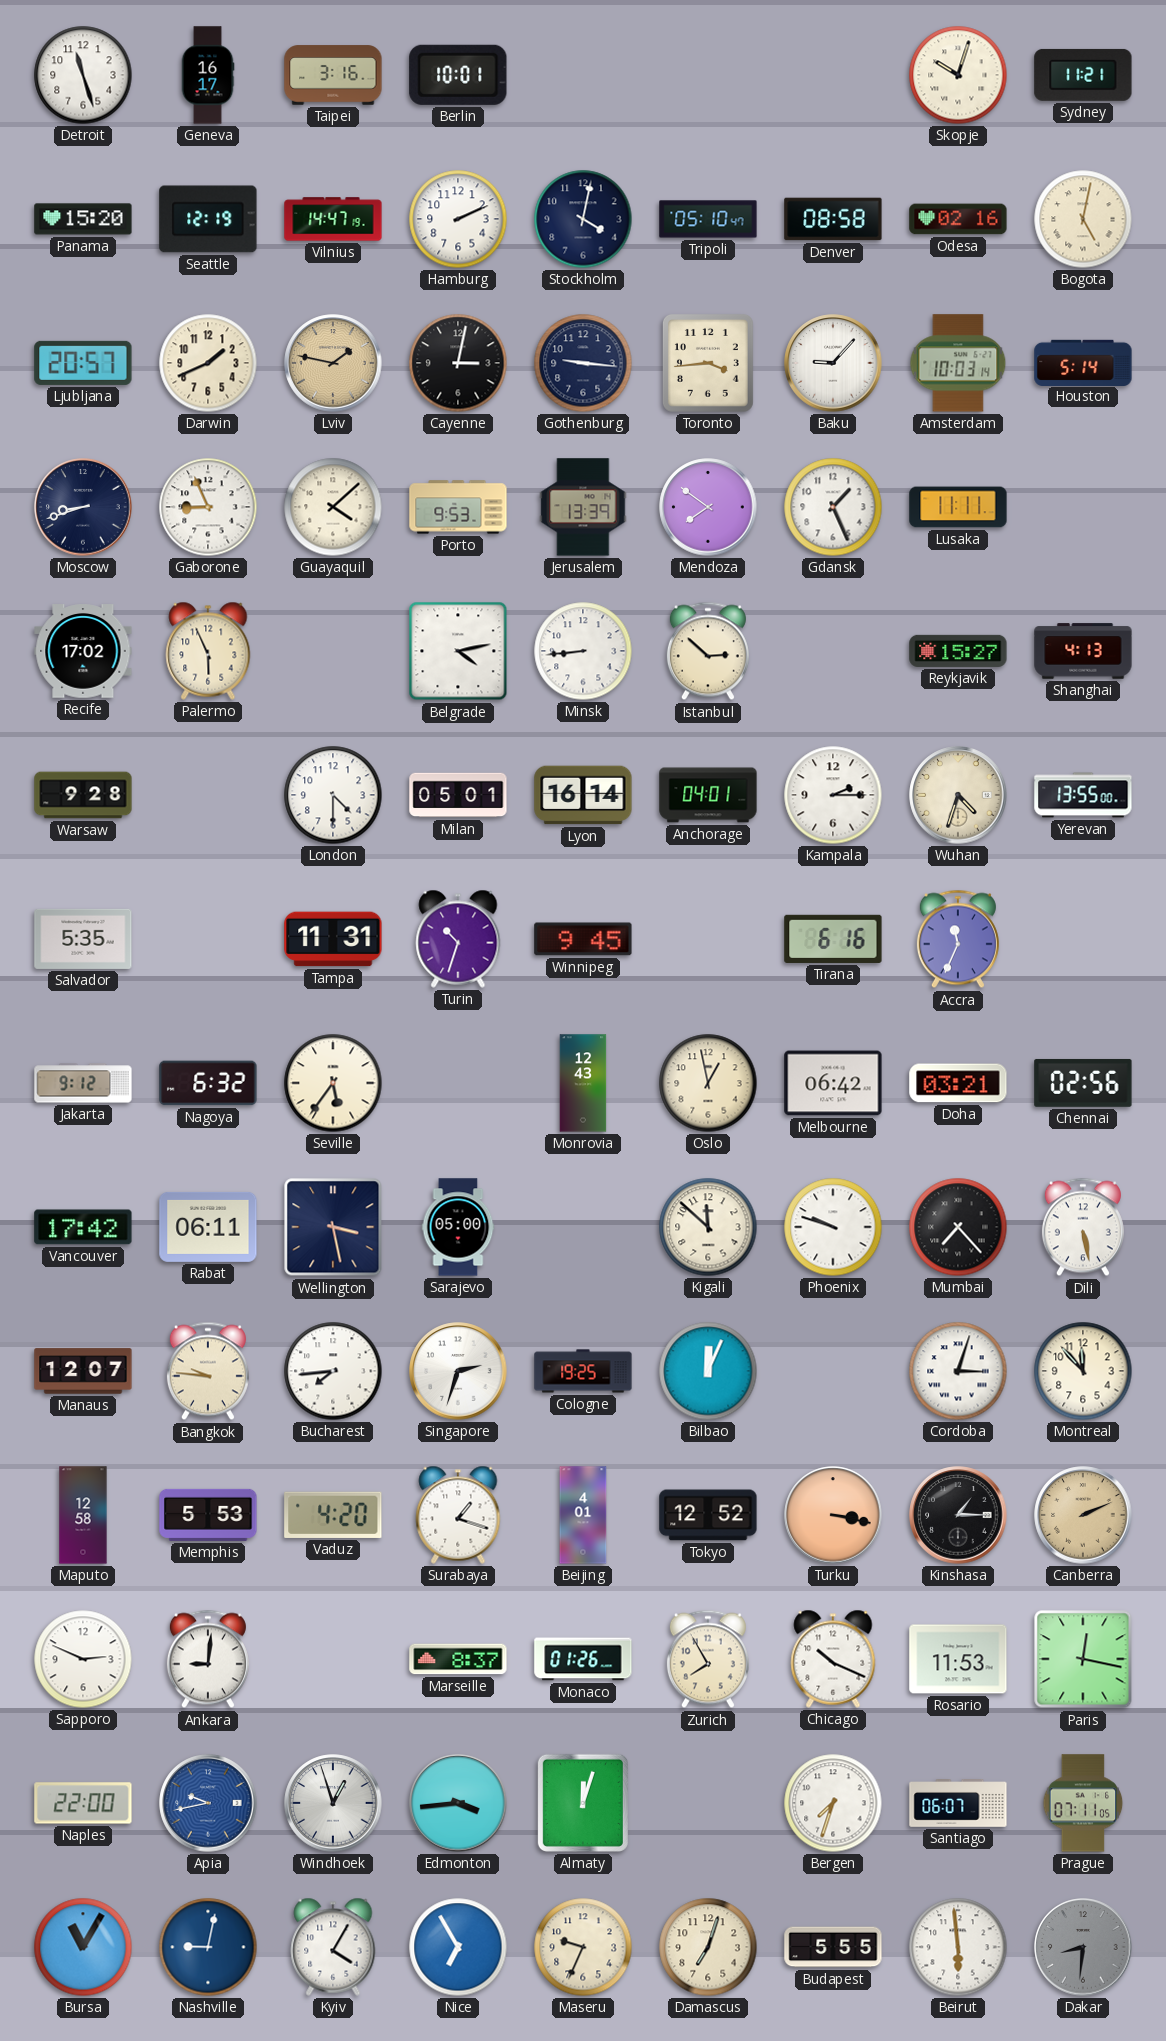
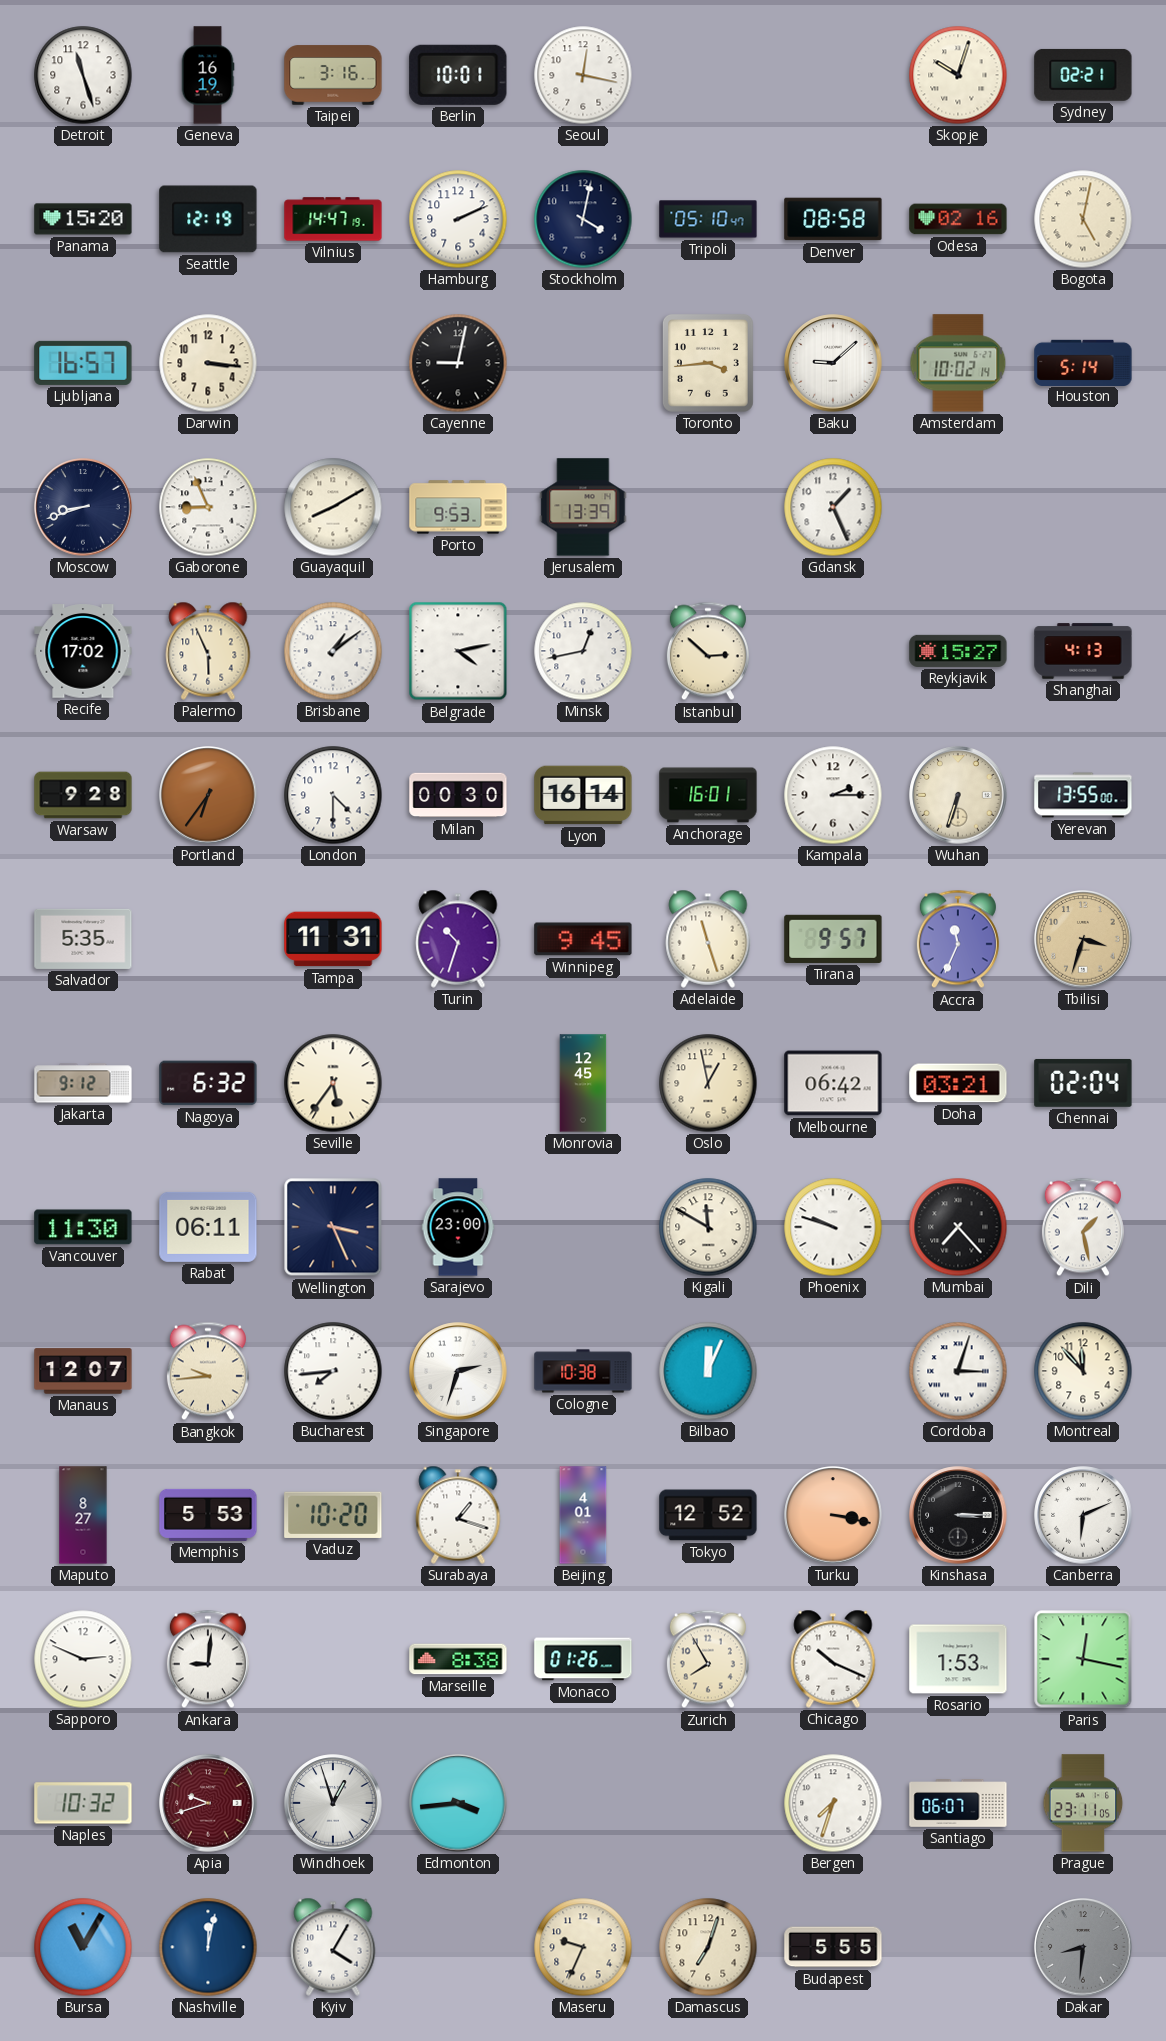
Geneva: 16:17 -> 16:19 (208, 75)
Seoul: none -> 12:17 (583, 75)
Sydney: 11:21 -> 02:21 (1083, 75)
Ljubljana: 20:57 -> 16:57 (83, 363)
Darwin: 1:41 -> 3:16 (208, 363)
Lviv: 1:47 -> none (333, 363)
Cayenne: 3:02 -> 9:02 (458, 363)
Gothenburg: 9:16 -> none (583, 363)
Baku: 9:07 -> 9:08 (833, 363)
Amsterdam: 10:03 -> 10:02 (958, 363)
Guayaquil: 4:08 -> 8:10 (333, 507)
Mendoza: 7:51 -> none (708, 507)
Lusaka: 11:11 -> none (958, 507)
Brisbane: none -> 1:09 (333, 651)
Minsk: 8:44 -> 12:43 (583, 651)
Portland: none -> 6:36 (208, 795)
Milan: 05:01 -> 00:30 (458, 795)
Anchorage: 04:01 -> 16:01 (708, 795)
Wuhan: 4:33 -> 6:33 (958, 795)
Adelaide: none -> 11:27 (708, 939)
Tirana: 6:16 -> 9:57 (833, 939)
Tbilisi: none -> 3:33 (1083, 939)
Monrovia: 12:43 -> 12:45 (583, 1083)
Chennai: 02:56 -> 02:04 (1083, 1083)
Vancouver: 17:42 -> 11:30 (83, 1227)
Wellington: 3:28 -> 3:26 (333, 1227)
Sarajevo: 05:00 -> 23:00 (458, 1227)
Kigali: 11:52 -> 11:50 (708, 1227)
Dili: 5:28 -> 1:28 (1083, 1227)
Bangkok: 9:46 -> 9:44 (208, 1371)
Cologne: 19:25 -> 10:38 (583, 1371)
Maputo: 12:58 -> 8:27 (83, 1515)
Vaduz: 4:20 -> 10:20 (333, 1515)
Kinshasa: 1:15 -> 3:15 (958, 1515)
Canberra: 2:11 -> 6:11 (1083, 1515)
Canberra dial: champagne -> white (1083, 1515)
Marseille: 8:37 -> 8:38 (458, 1659)
Rosario: 11:53 -> 1:53 (958, 1659)
Naples: 22:00 -> 10:32 (83, 1803)
Apia: 9:43 -> 9:42 (208, 1803)
Apia dial: blue -> burgundy (208, 1803)
Almaty: 12:03 -> none (583, 1803)
Prague: 07:11 -> 23:11 (1083, 1803)
Nashville: 9:02 -> 12:02 (208, 1947)
Nice: 6:55 -> none (458, 1947)
Beirut: 5:59 -> none (958, 1947)
